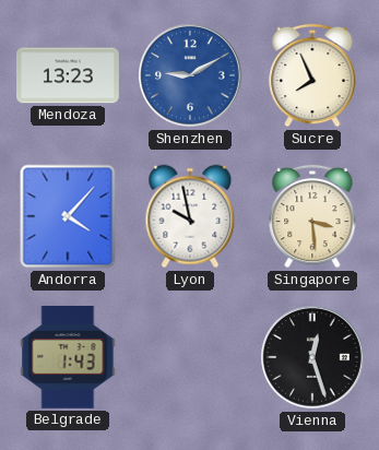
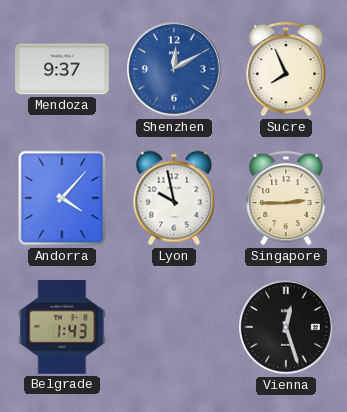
Mendoza: 13:23 -> 9:37 (63, 69)
Shenzhen: 9:10 -> 12:10 (175, 70)
Singapore: 3:29 -> 2:45 (286, 198)
